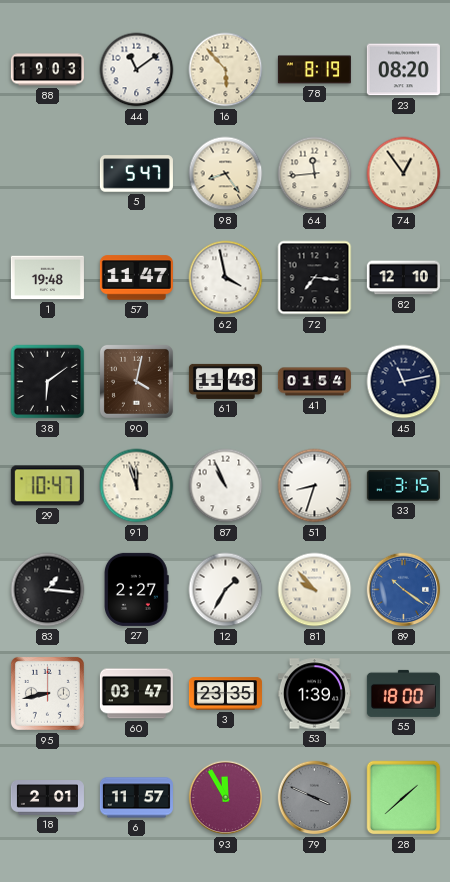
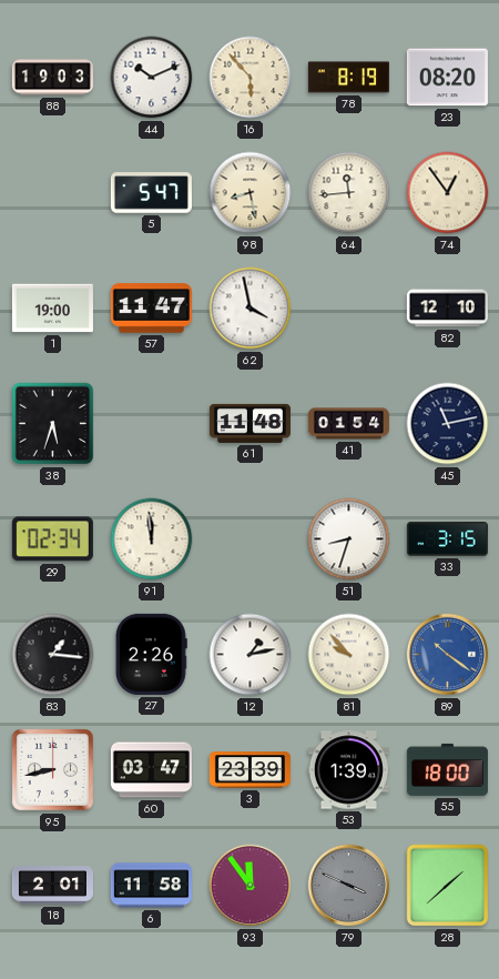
44: 11:09 -> 10:11 (152, 78)
98: 8:24 -> 8:28 (251, 193)
1: 19:48 -> 19:00 (52, 309)
72: 7:16 -> none (315, 278)
38: 6:09 -> 5:33 (53, 424)
90: 4:02 -> none (136, 381)
29: 10:47 -> 02:34 (52, 539)
91: 11:57 -> 11:59 (152, 539)
87: 10:56 -> none (226, 486)
27: 2:27 -> 2:26 (152, 654)
12: 1:35 -> 1:13 (251, 655)
3: 23:35 -> 23:39 (249, 770)
6: 11:57 -> 11:58 (151, 886)
93: 11:55 -> 11:54 (251, 886)
